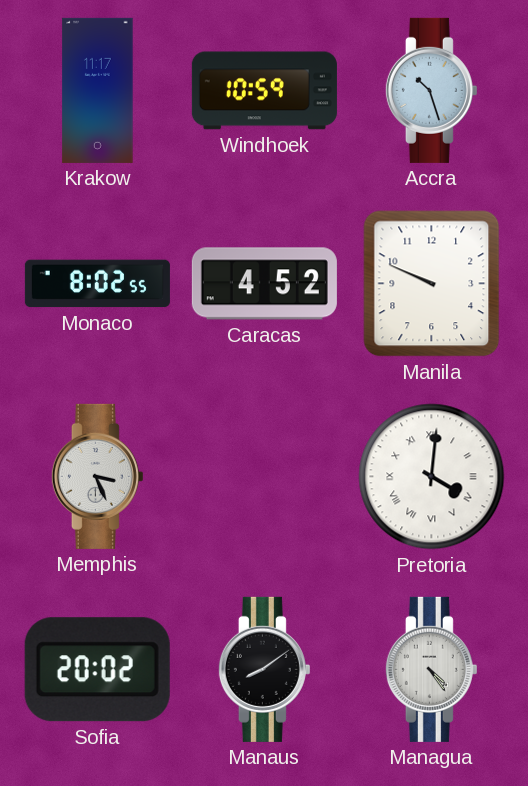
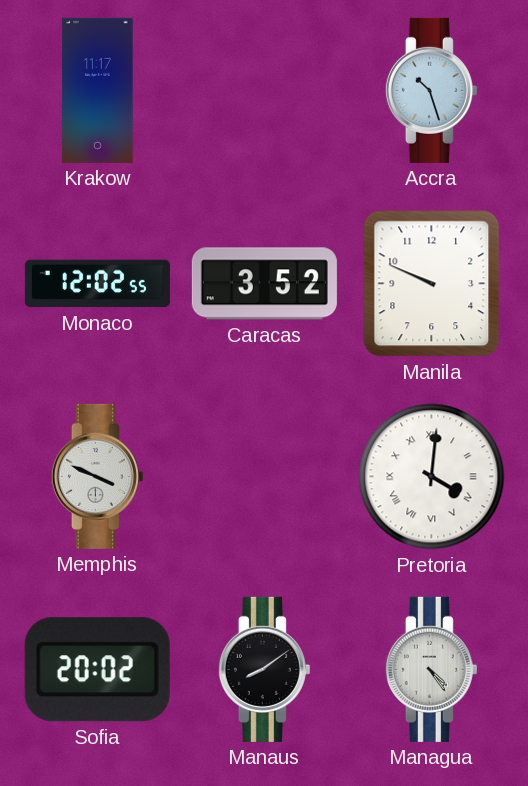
Windhoek: 10:59 -> none (264, 91)
Monaco: 8:02 -> 12:02 (97, 284)
Caracas: 4:52 -> 3:52 (264, 284)
Memphis: 3:26 -> 3:49 (97, 476)
